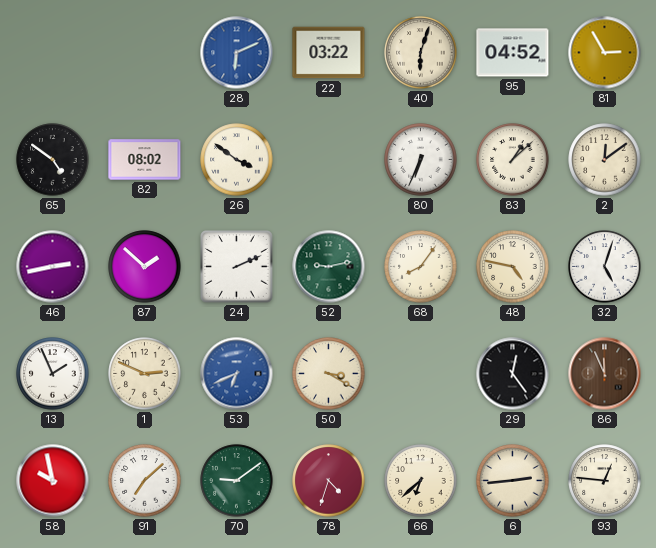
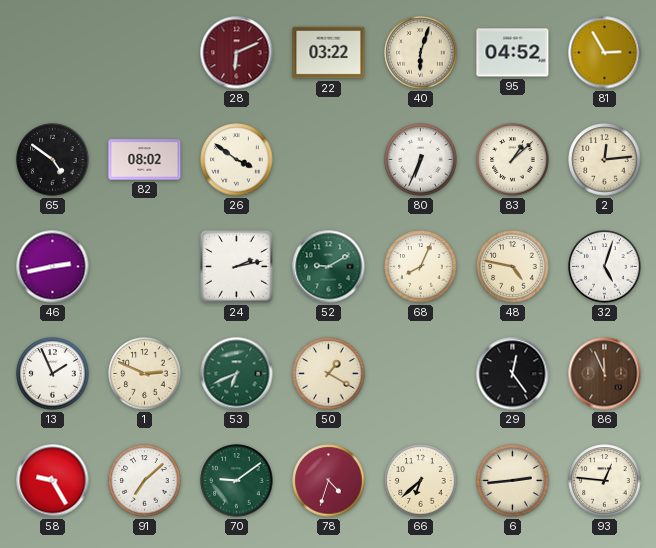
28 dial: blue -> burgundy (237, 53)
2: 12:09 -> 12:14 (605, 160)
87: 1:52 -> none (145, 267)
24: 2:11 -> 2:13 (237, 267)
52: 9:13 -> 9:10 (329, 267)
68: 8:06 -> 8:04 (421, 267)
53 dial: blue -> green (237, 374)
50: 3:20 -> 1:20 (329, 374)
58: 9:58 -> 9:25 (53, 481)
